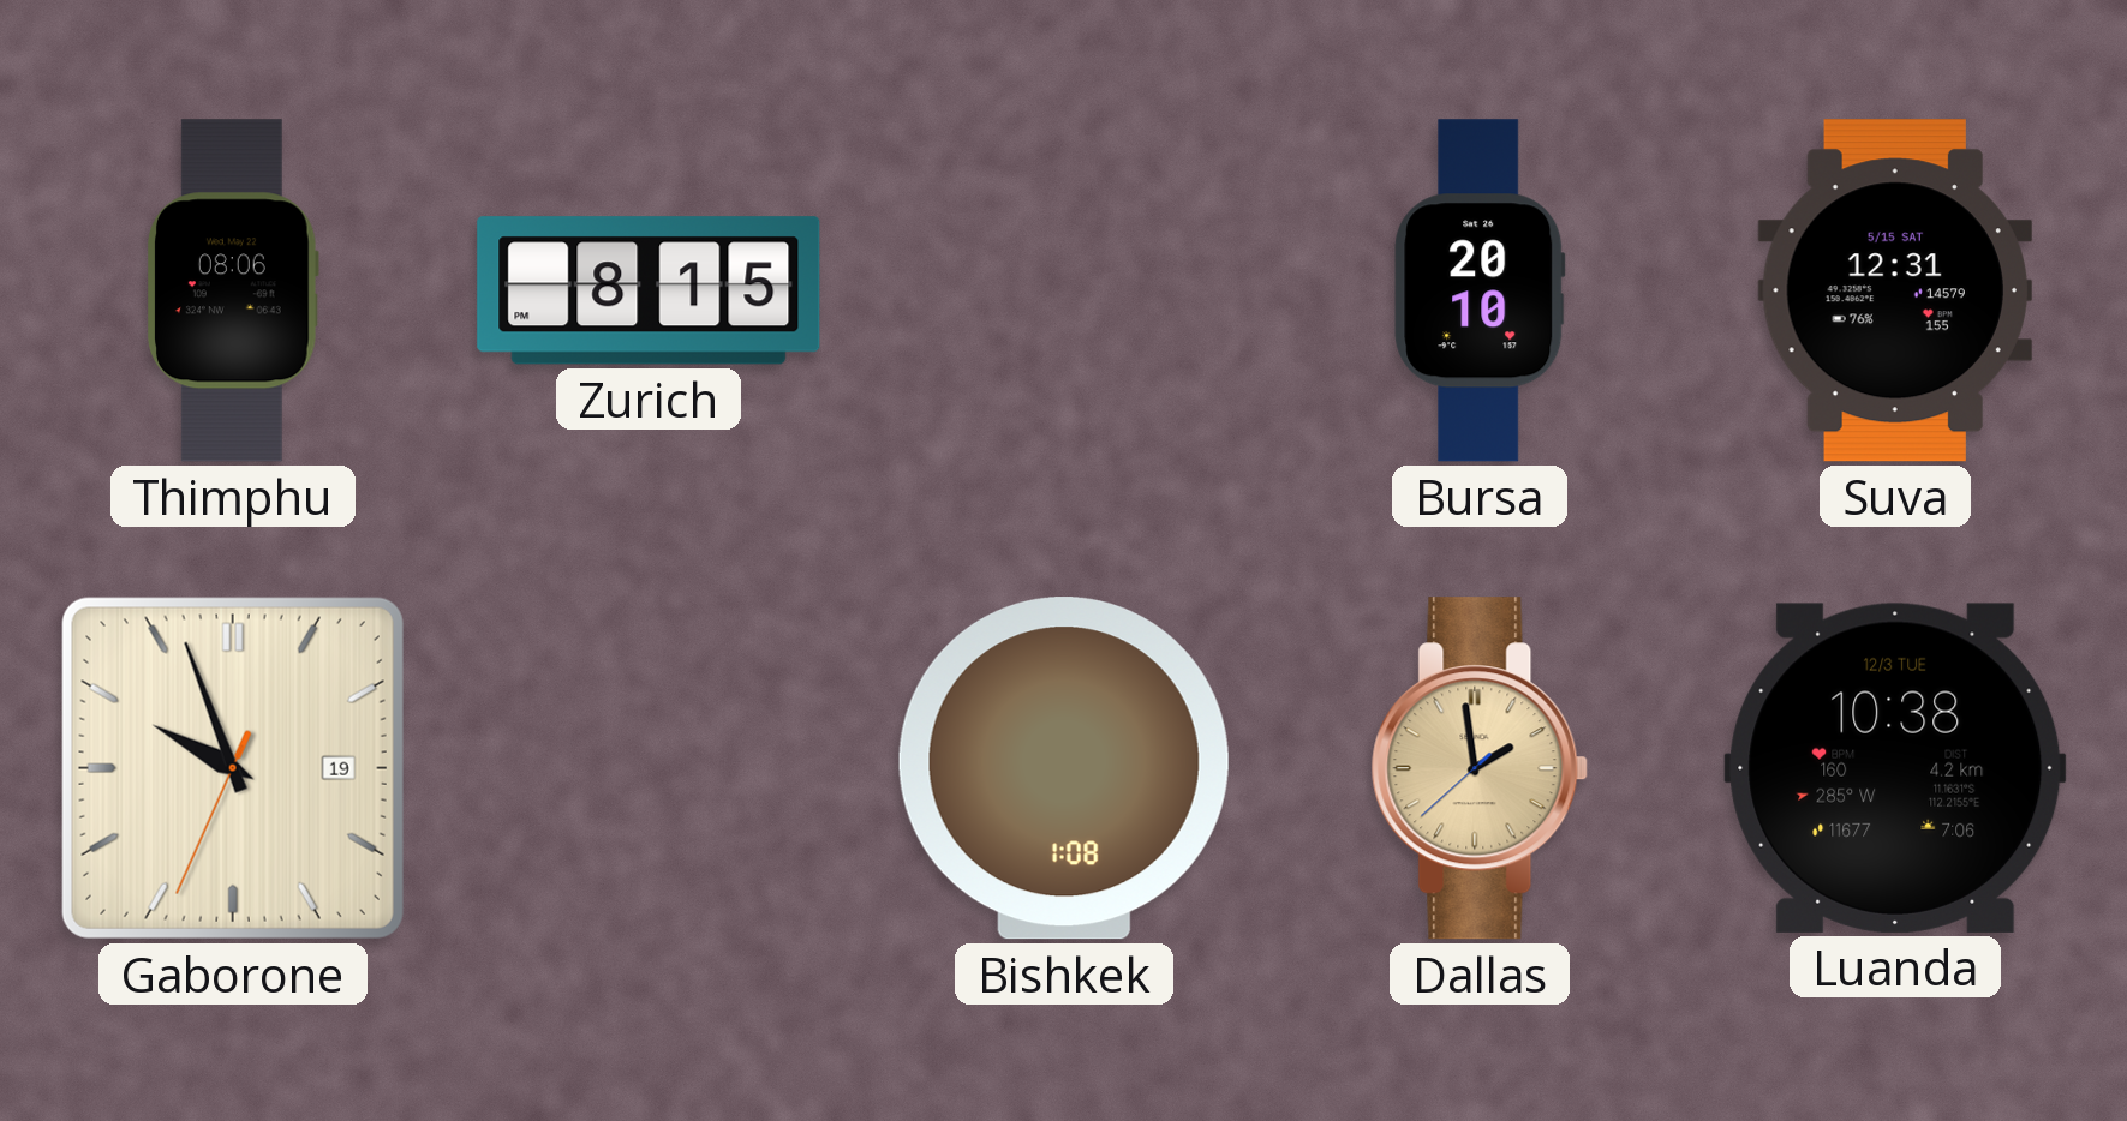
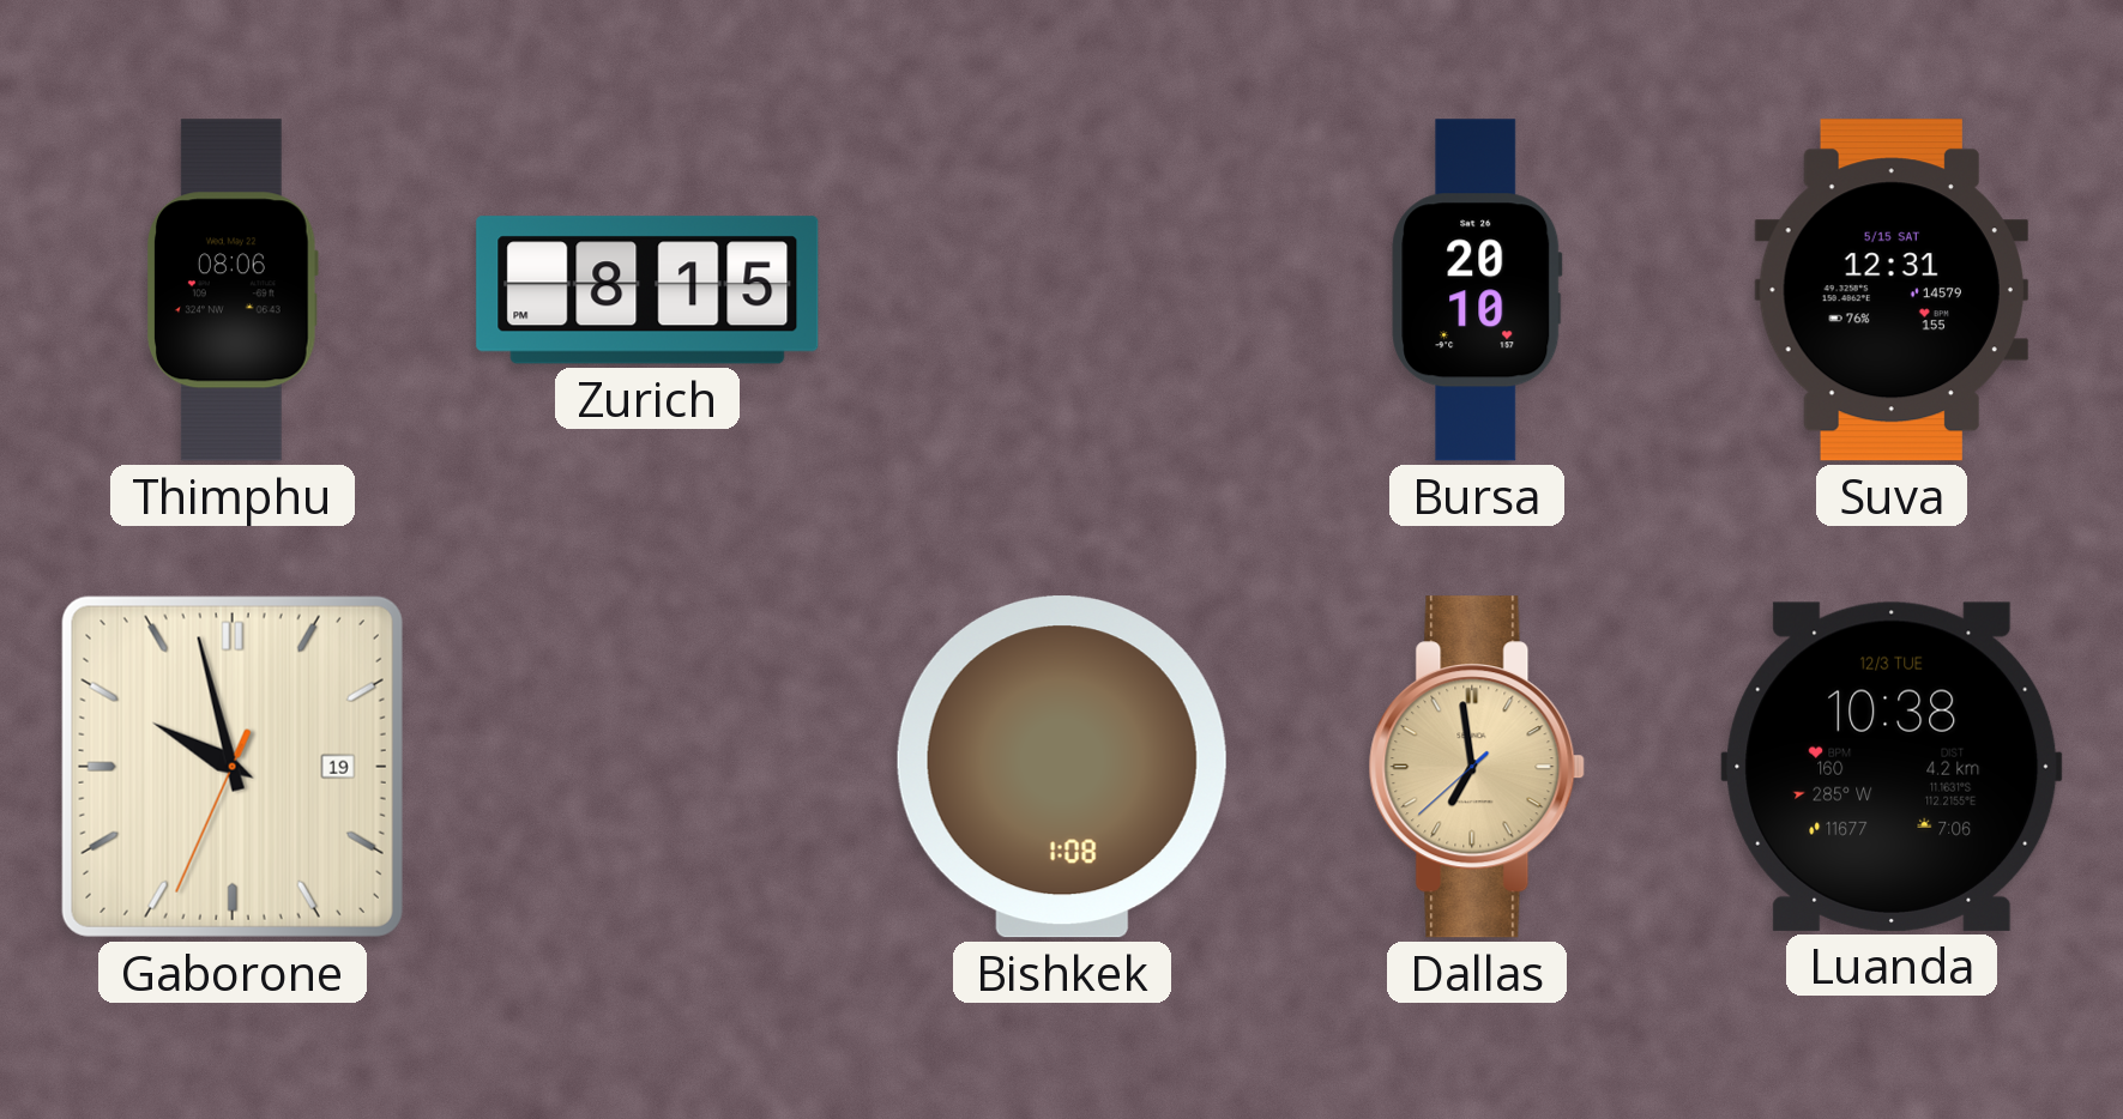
Gaborone: 9:56 -> 9:57 (233, 767)
Dallas: 1:58 -> 6:58 (1477, 767)
